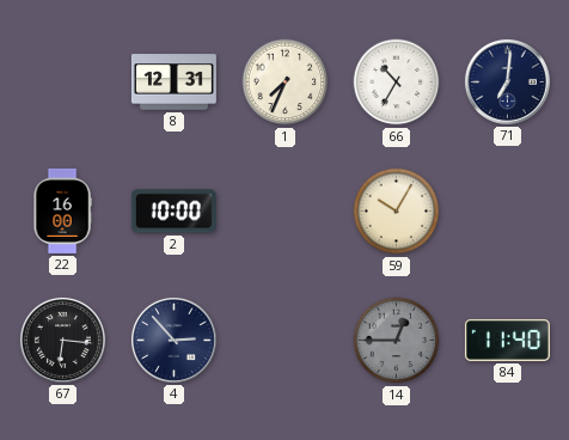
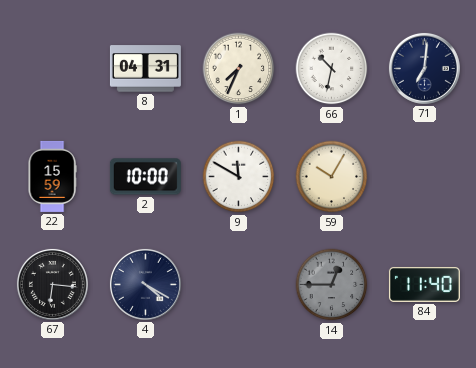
8: 12:31 -> 04:31 (145, 69)
66: 10:35 -> 10:32 (332, 69)
22: 16:00 -> 15:59 (52, 176)
9: none -> 11:50 (239, 177)
4: 2:53 -> 4:20 (145, 284)
